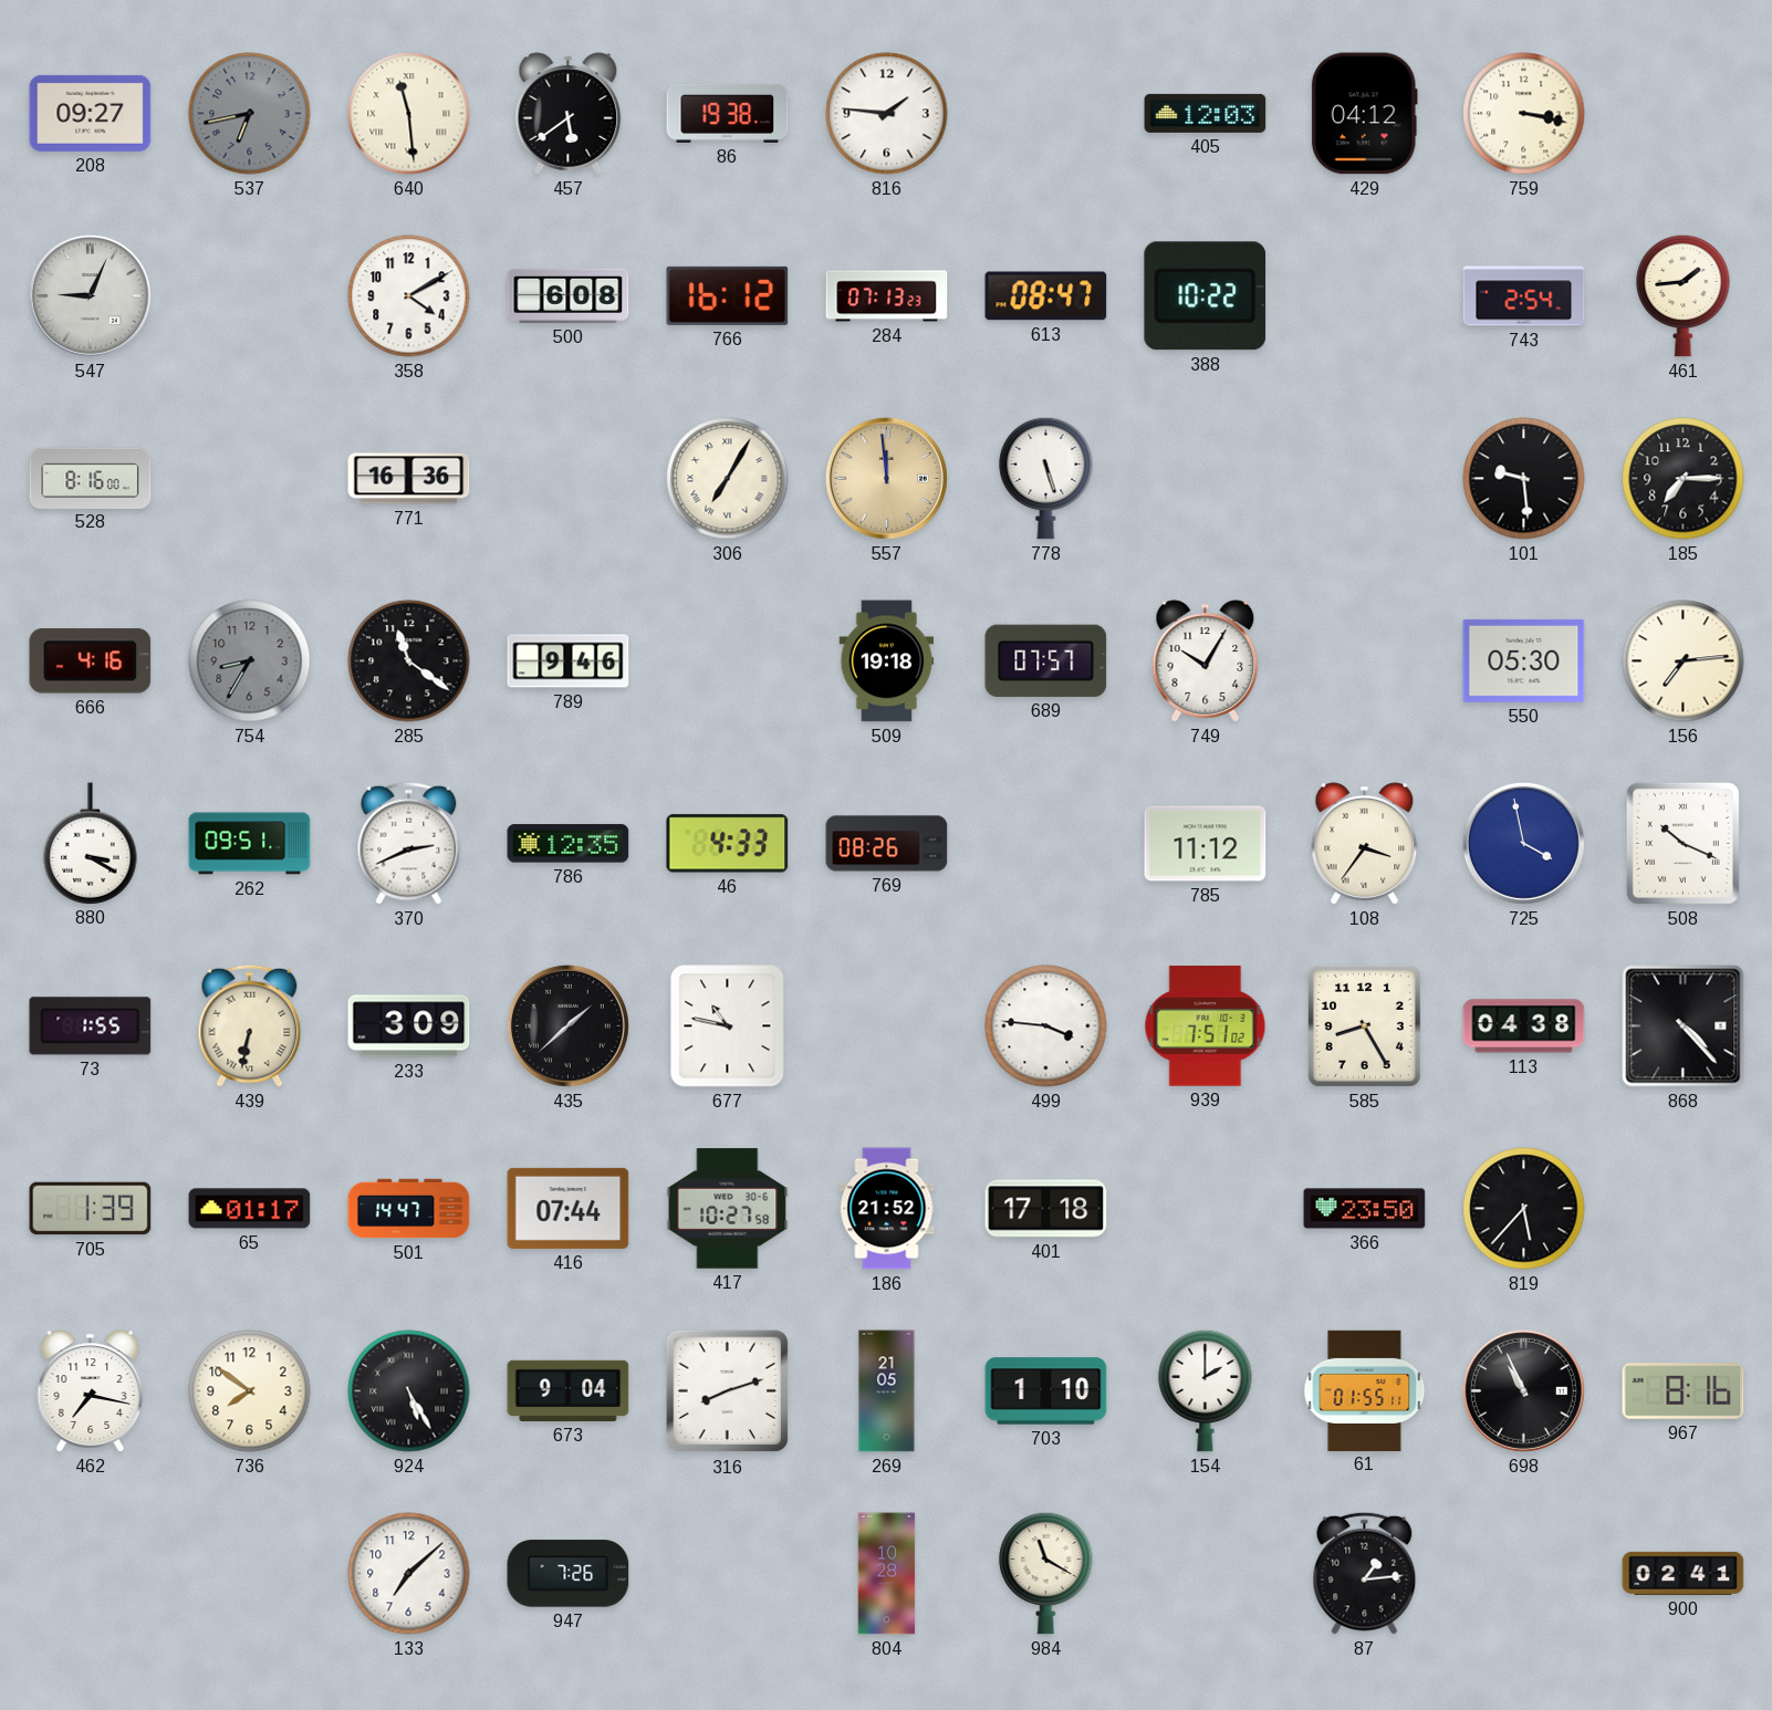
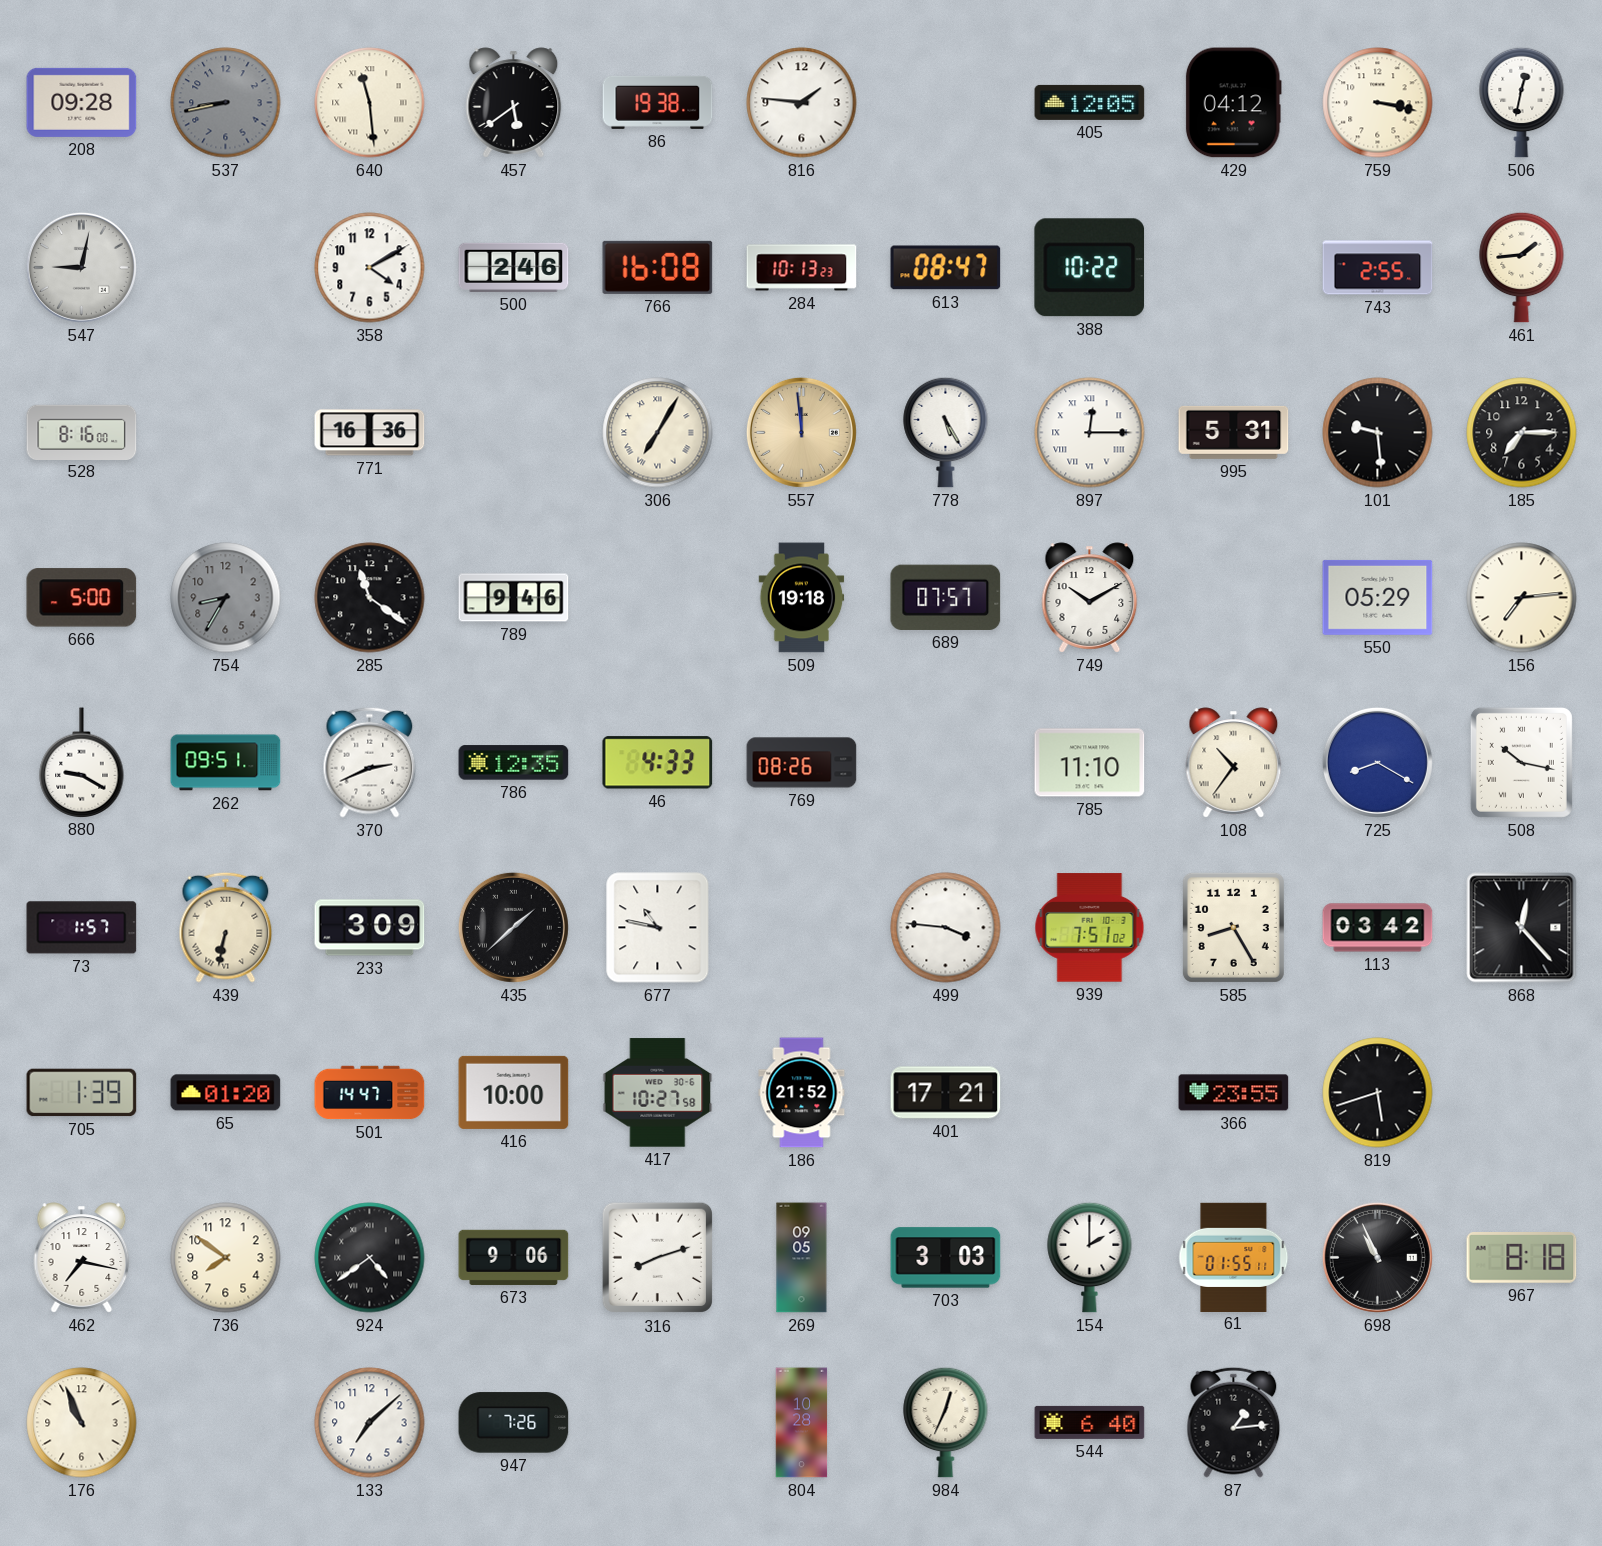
208: 09:27 -> 09:28 (82, 102)
537: 6:43 -> 8:43 (226, 103)
405: 12:03 -> 12:05 (1090, 102)
506: none -> 12:32 (1522, 102)
547: 9:04 -> 9:02 (81, 267)
500: 6:08 -> 2:46 (514, 267)
766: 16:12 -> 16:08 (658, 267)
284: 07:13 -> 10:13 (802, 268)
743: 2:54 -> 2:55 (1378, 268)
778: 5:27 -> 5:25 (946, 432)
897: none -> 12:15 (1090, 433)
995: none -> 5:31 (1234, 432)
666: 4:16 -> 5:00 (82, 598)
749: 10:05 -> 10:10 (1090, 598)
550: 05:30 -> 05:29 (1378, 597)
880: 3:20 -> 9:20 (82, 762)
785: 11:12 -> 11:10 (1090, 763)
108: 3:36 -> 10:36 (1234, 763)
725: 3:58 -> 8:20 (1377, 762)
508: 10:19 -> 10:17 (1521, 762)
73: 1:55 -> 1:57 (82, 928)
113: 04:38 -> 03:42 (1378, 928)
868: 4:23 -> 12:23 (1522, 928)
65: 01:17 -> 01:20 (226, 1093)
416: 07:44 -> 10:00 (514, 1092)
401: 17:18 -> 17:21 (946, 1093)
366: 23:50 -> 23:55 (1234, 1093)
819: 5:37 -> 5:42 (1378, 1093)
924: 5:25 -> 4:39 (370, 1258)
673: 9:04 -> 9:06 (514, 1257)
269: 21:05 -> 09:05 (802, 1258)
703: 1:10 -> 3:03 (946, 1258)
967: 8:16 -> 8:18 (1522, 1258)
176: none -> 10:56 (82, 1423)
984: 11:20 -> 12:34 (946, 1422)
544: none -> 6:40 (1090, 1422)
900: 02:41 -> none (1684, 1573)
